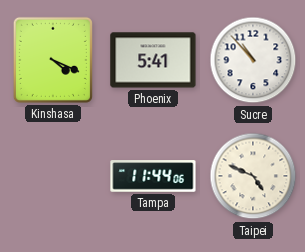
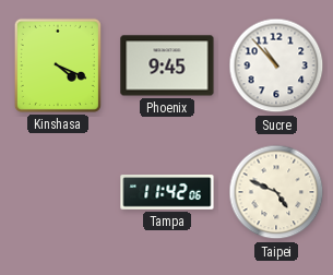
Phoenix: 5:41 -> 9:45 (167, 65)
Tampa: 11:44 -> 11:42 (167, 192)
